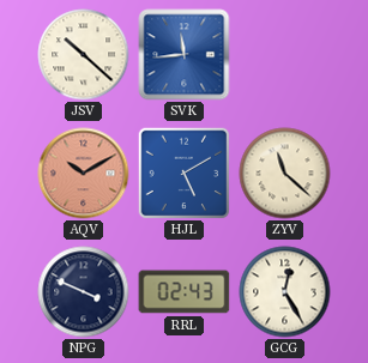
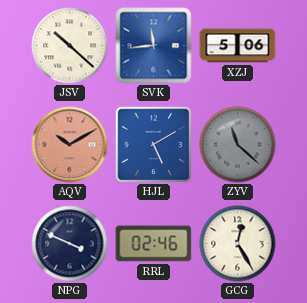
XZJ: none -> 5:06 (238, 46)
ZYV dial: cream -> grey (238, 145)
RRL: 02:43 -> 02:46 (154, 244)
